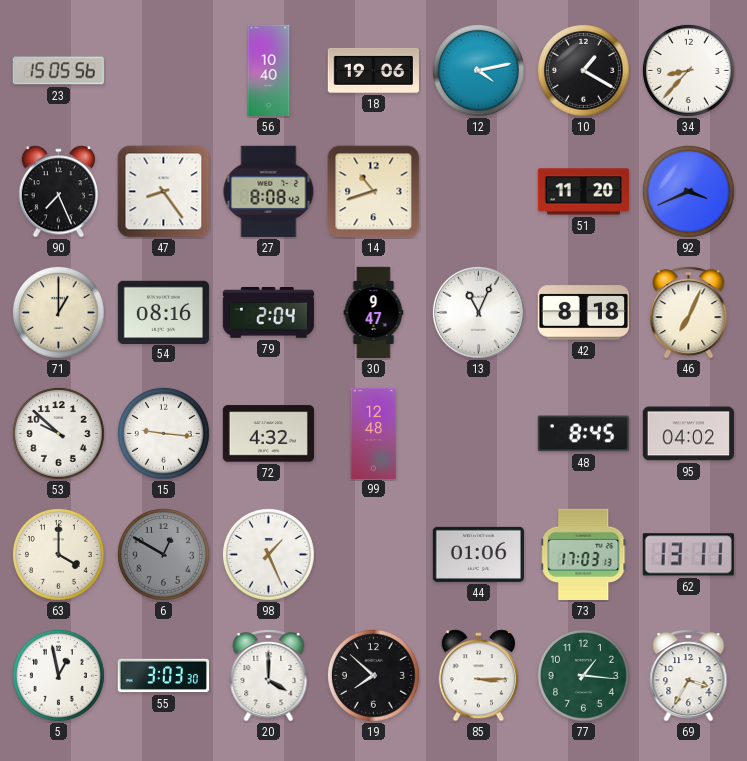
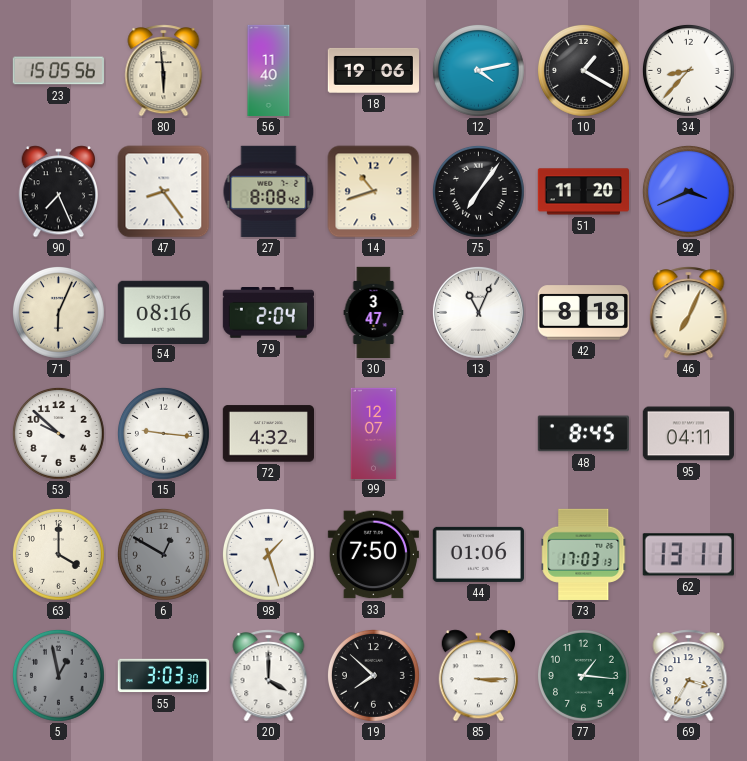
80: none -> 5:59 (164, 71)
56: 10:40 -> 11:40 (269, 71)
75: none -> 7:06 (478, 191)
71: 1:00 -> 6:04 (58, 312)
30: 9:47 -> 3:47 (374, 313)
99: 12:48 -> 12:07 (374, 433)
95: 04:02 -> 04:11 (688, 434)
98: 1:26 -> 1:27 (268, 554)
33: none -> 7:50 (373, 555)
5 dial: white -> grey (58, 675)
